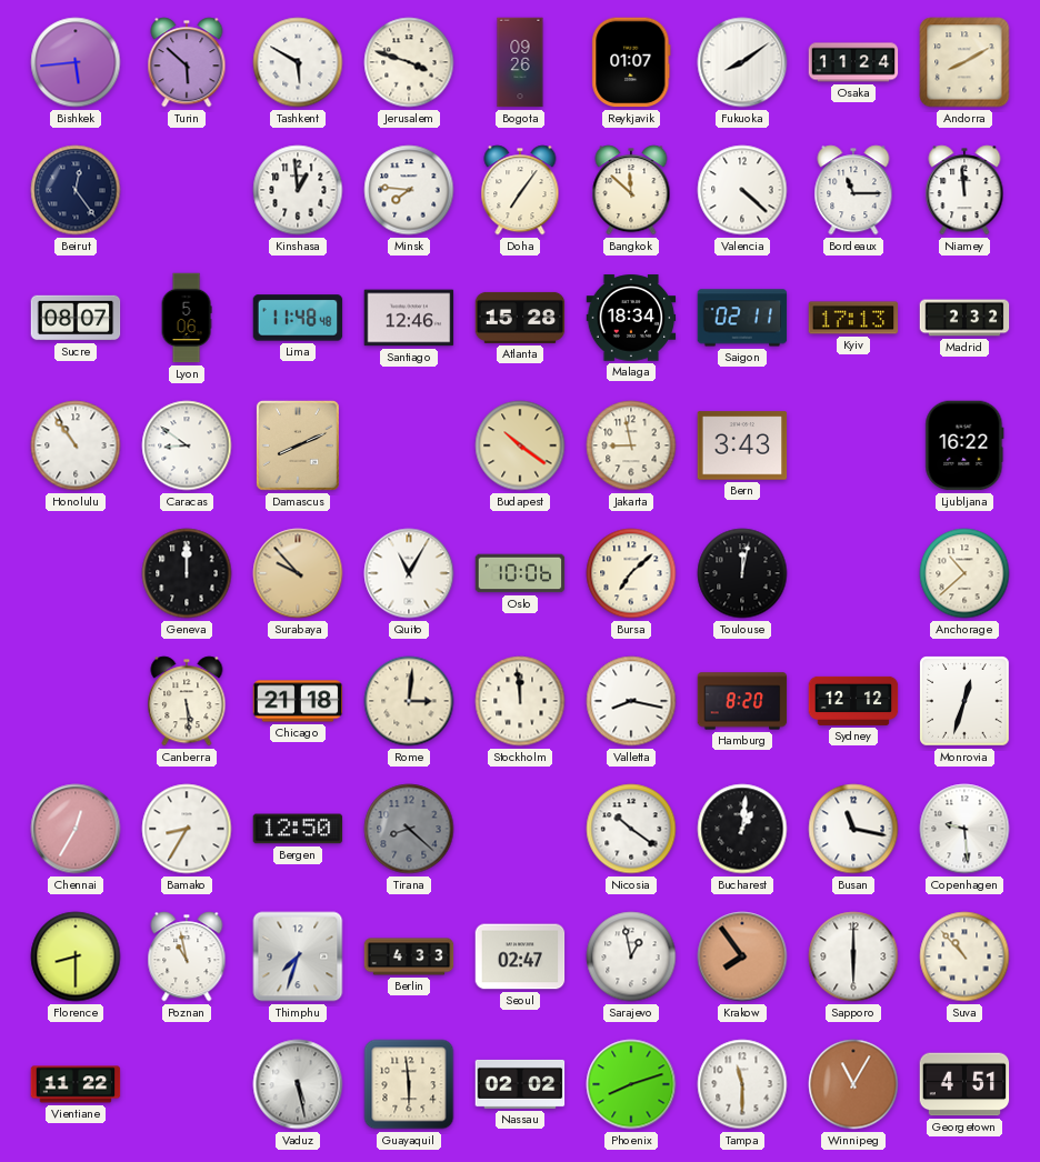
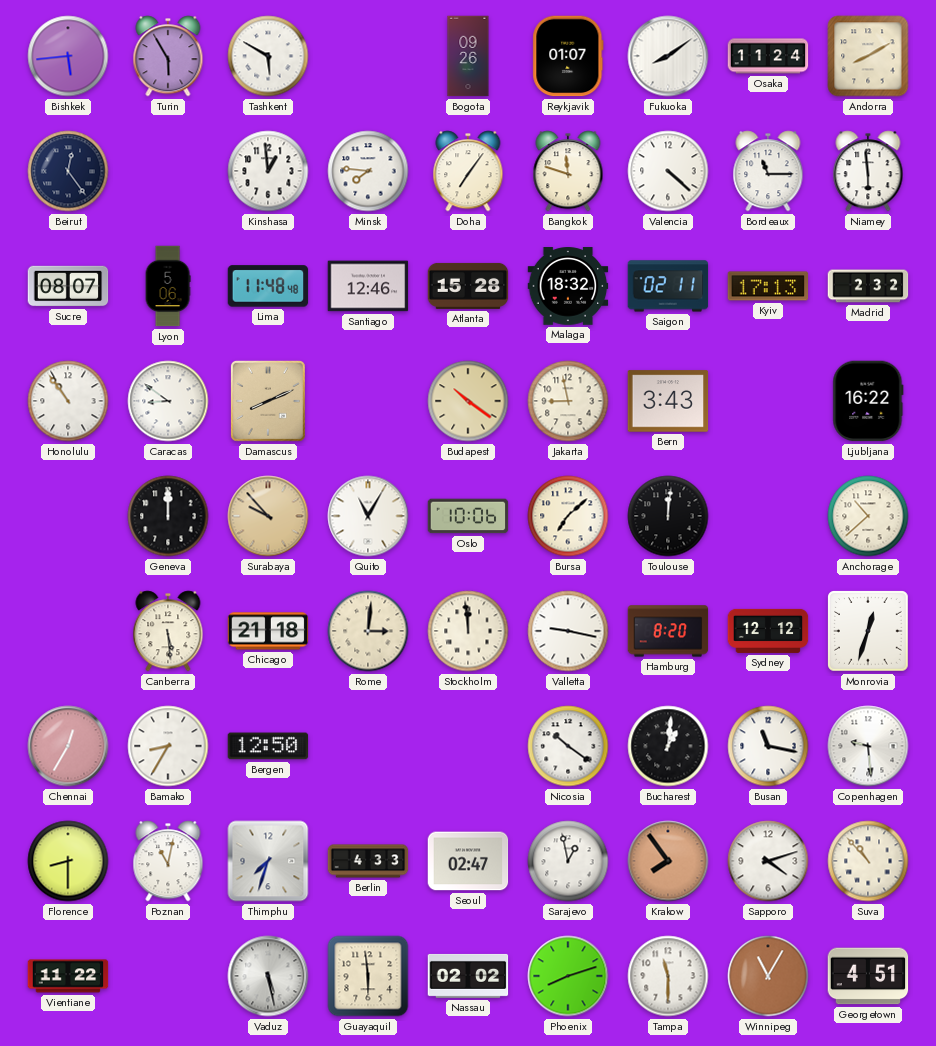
Turin: 5:52 -> 5:55 (168, 56)
Jerusalem: 3:48 -> none (409, 62)
Bangkok: 11:52 -> 11:48 (568, 171)
Niamey: 11:59 -> 5:59 (868, 171)
Malaga: 18:34 -> 18:32 (568, 286)
Toulouse: 12:02 -> 12:01 (668, 516)
Valletta: 8:17 -> 9:17 (568, 631)
Tirana: 8:22 -> none (409, 829)
Poznan: 10:58 -> 11:02 (168, 861)
Sapporo: 6:00 -> 4:12 (768, 861)
